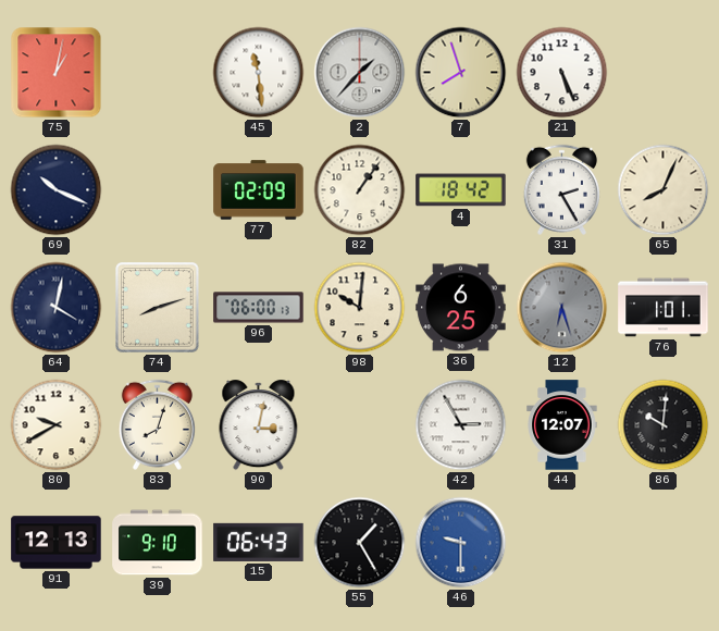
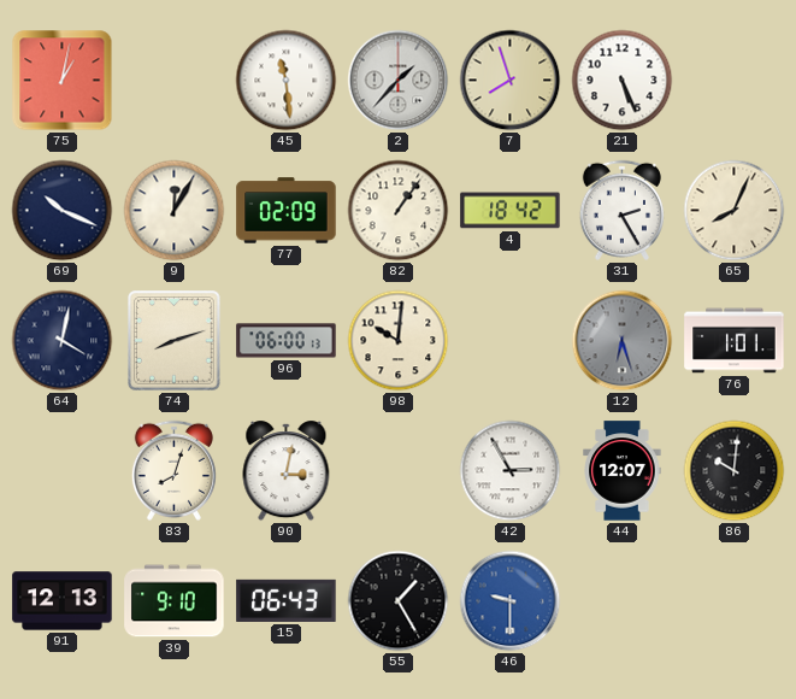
9: none -> 12:05 (175, 211)
36: 6:25 -> none (461, 308)
80: 9:40 -> none (57, 425)
